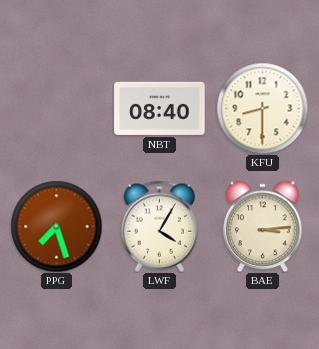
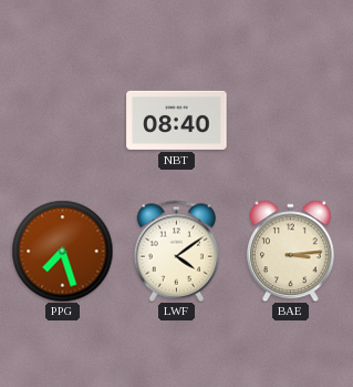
KFU: 8:30 -> none (262, 108)
LWF: 4:05 -> 4:09 (177, 251)
